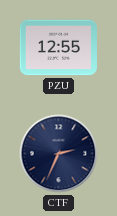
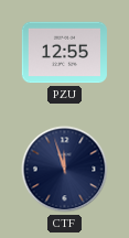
CTF: 2:34 -> 11:57 (65, 170)
